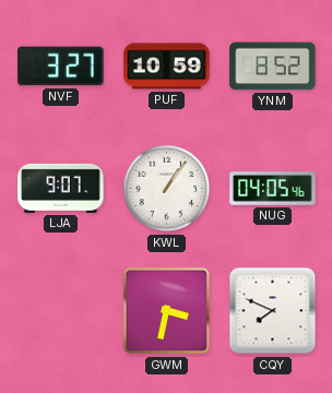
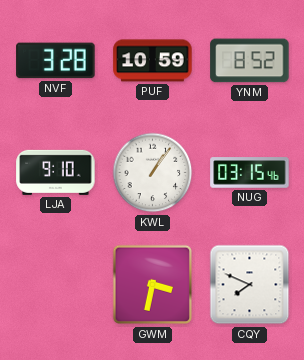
NVF: 3:27 -> 3:28 (56, 61)
LJA: 9:07 -> 9:10 (56, 172)
NUG: 04:05 -> 03:15 (250, 173)
